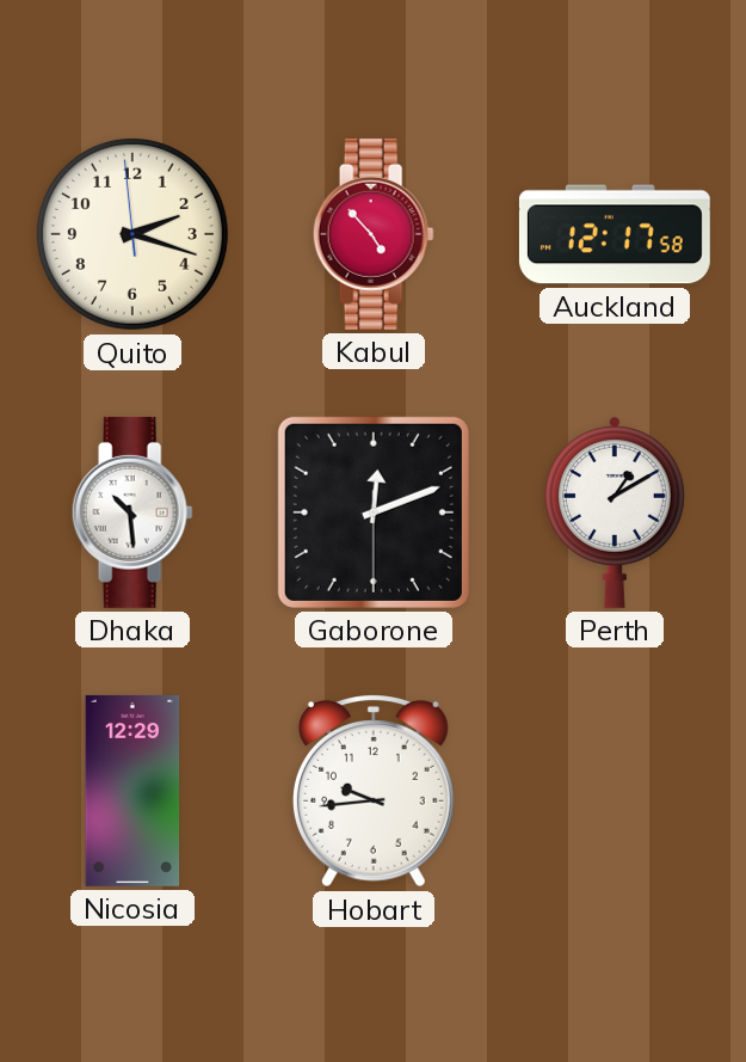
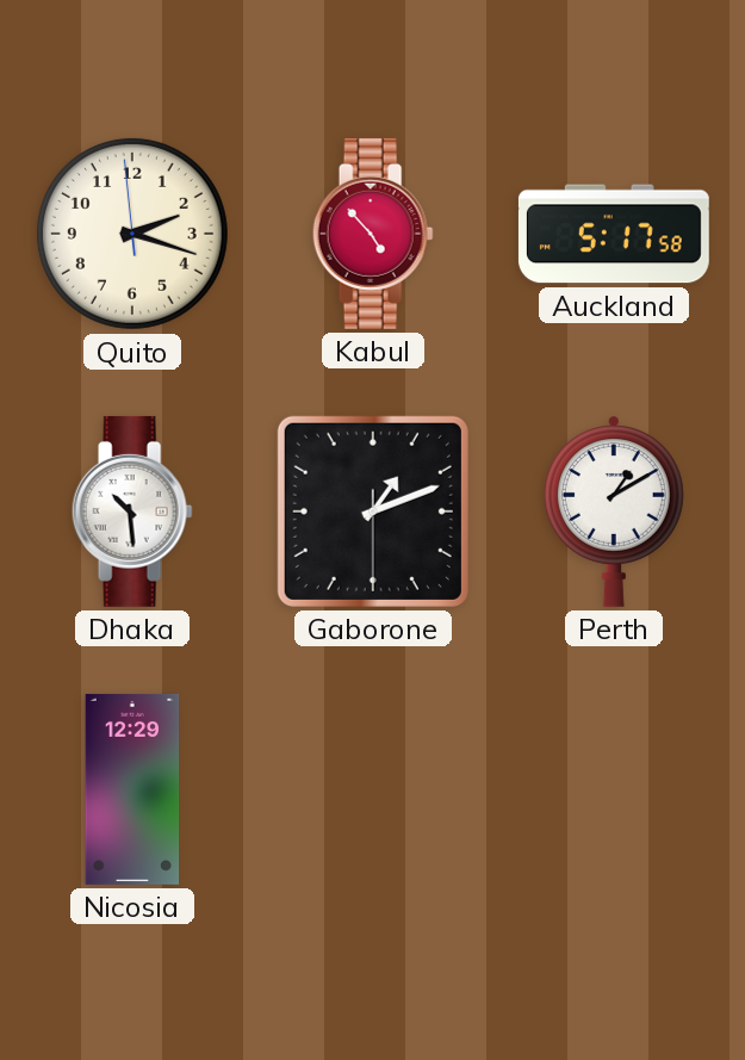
Auckland: 12:17 -> 5:17 (614, 234)
Gaborone: 12:11 -> 1:11 (373, 512)
Hobart: 9:44 -> none (374, 792)
